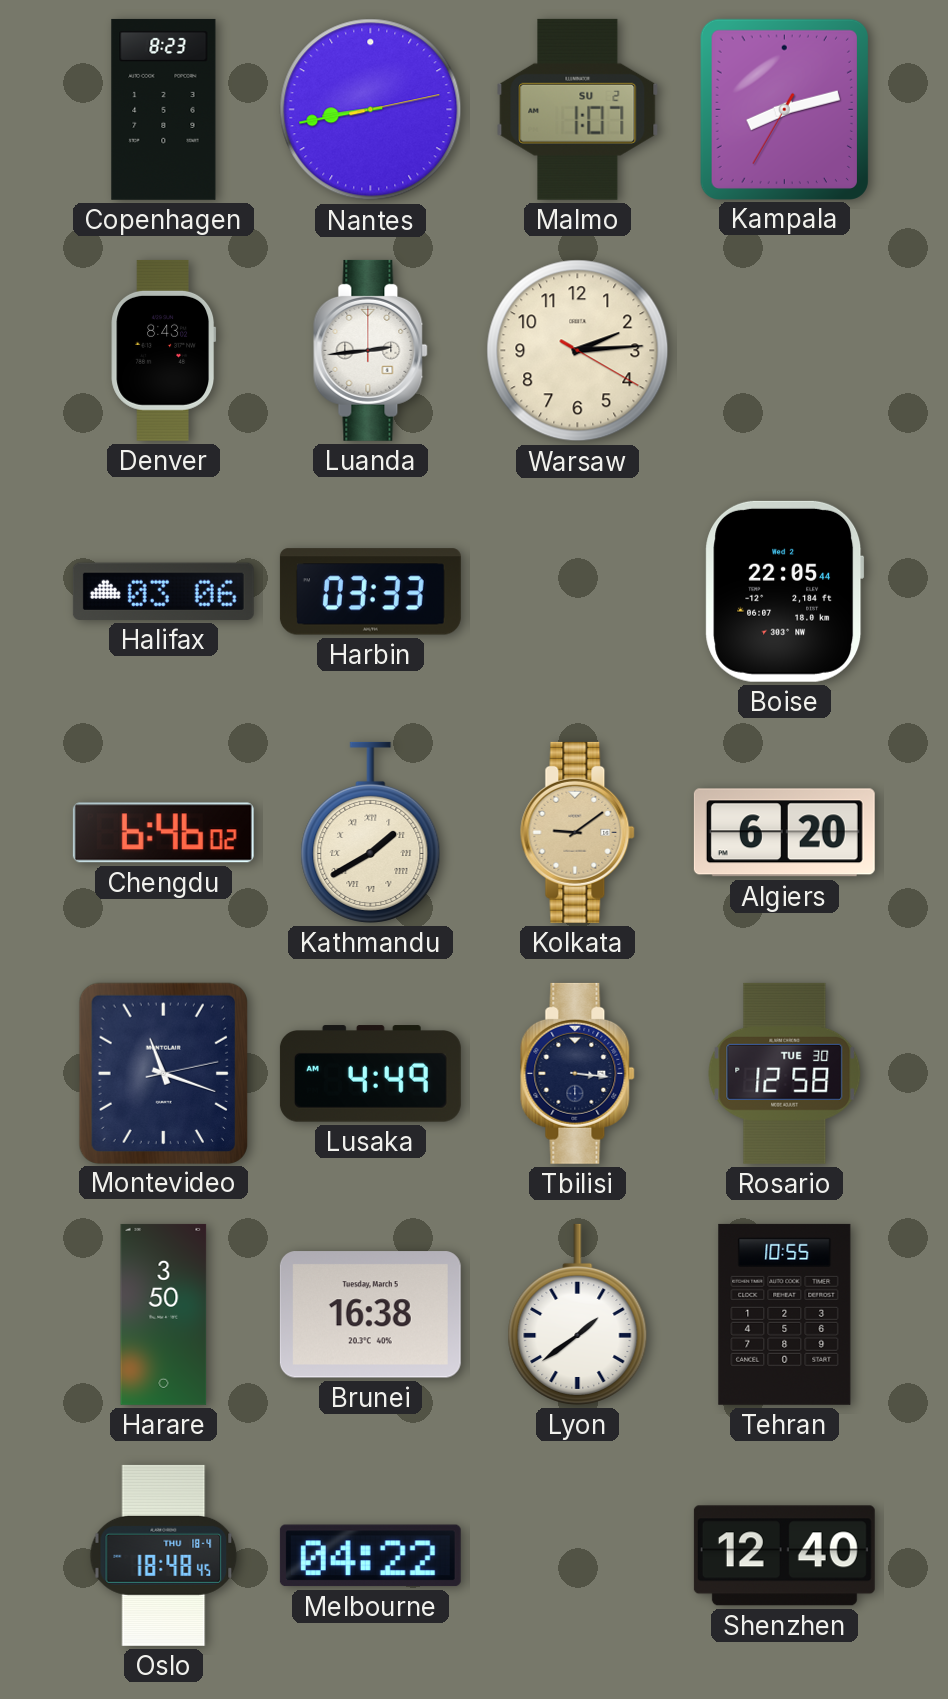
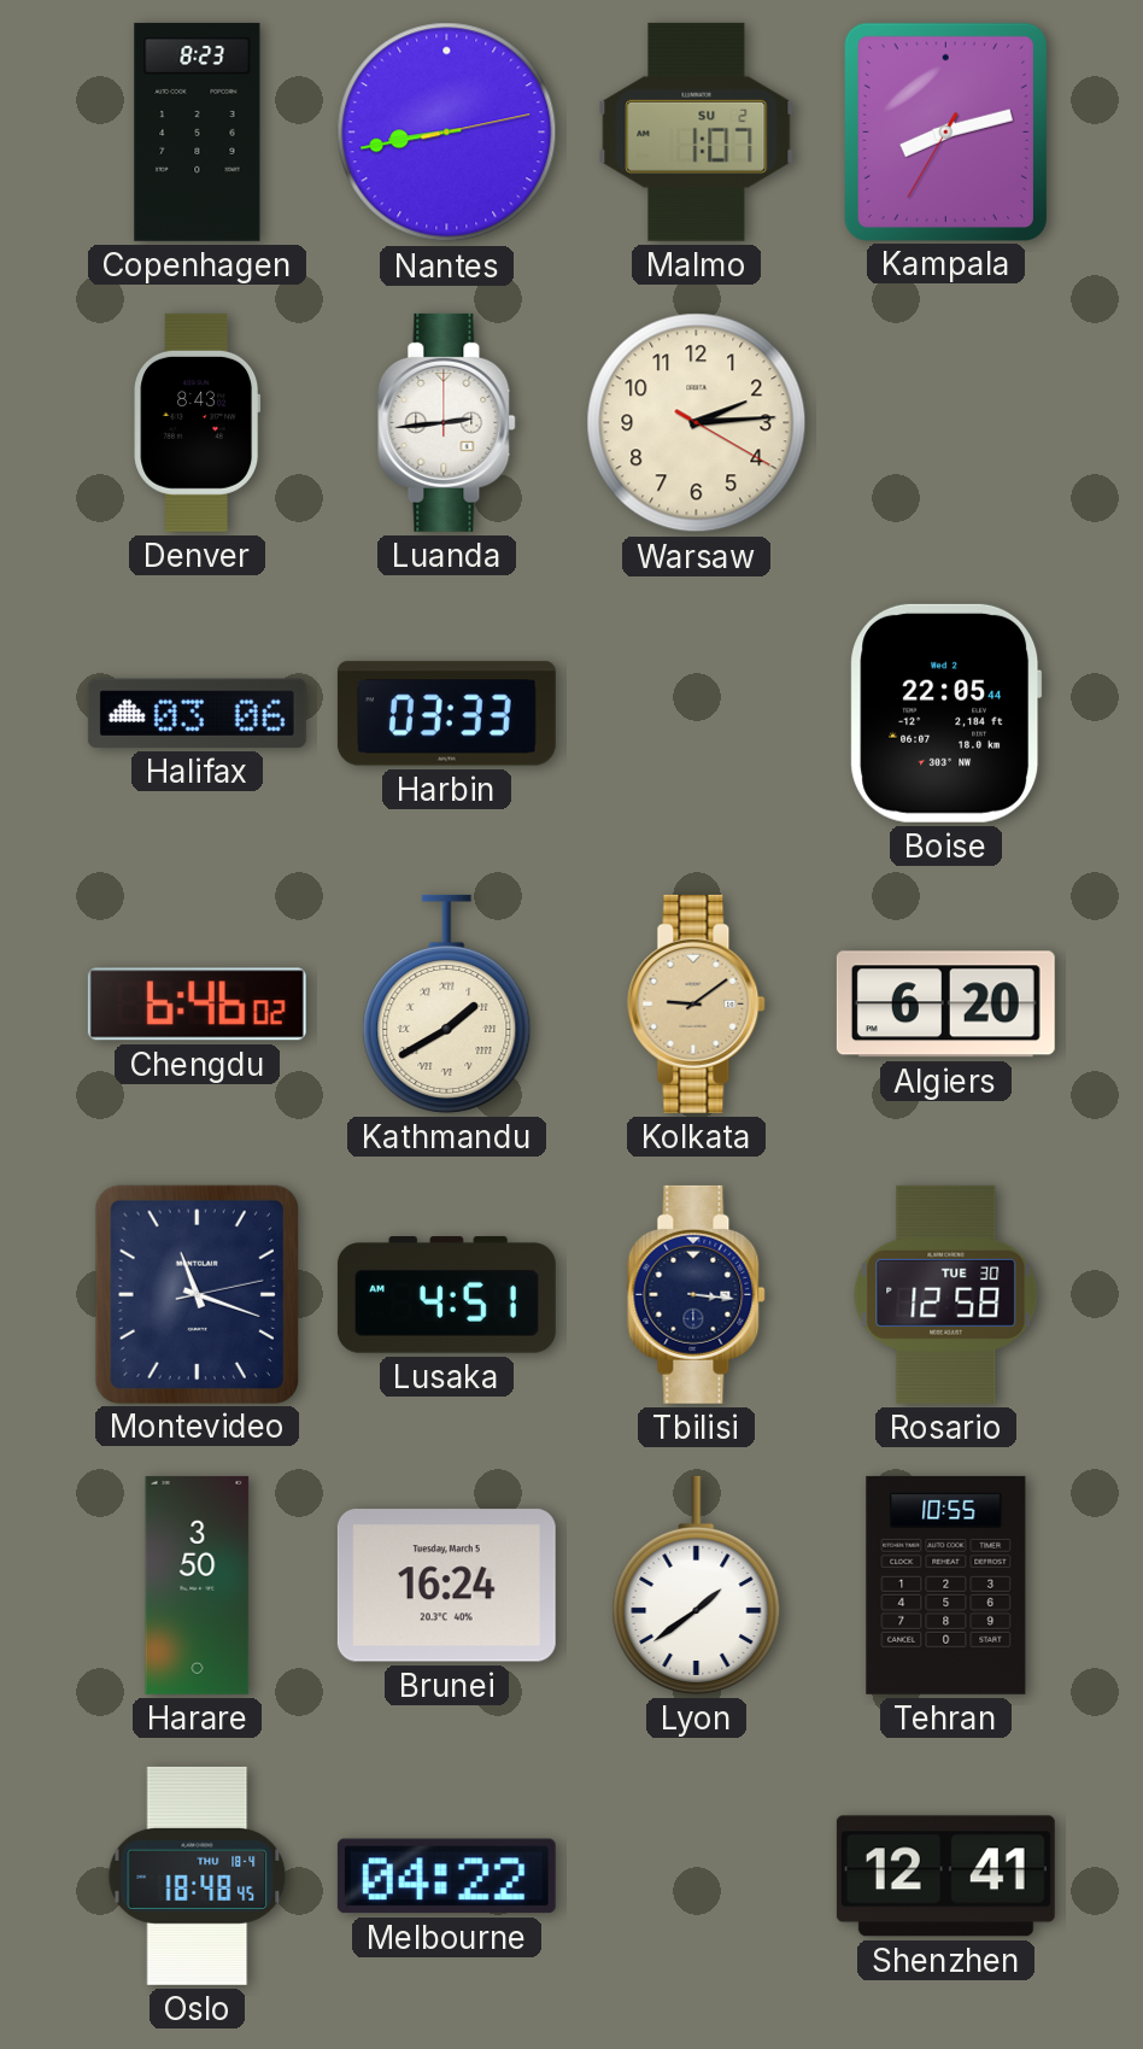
Lusaka: 4:49 -> 4:51 (446, 1295)
Brunei: 16:38 -> 16:24 (446, 1586)
Shenzhen: 12:40 -> 12:41 (945, 1877)
